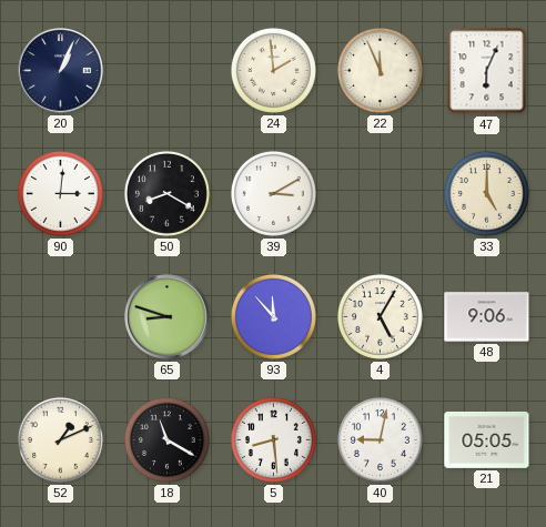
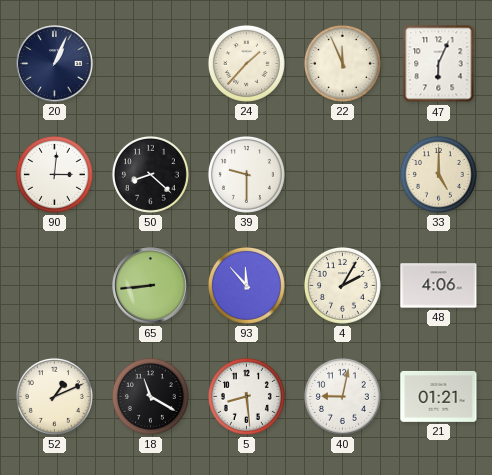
24: 1:59 -> 1:37 (246, 63)
50: 8:20 -> 8:22 (150, 174)
39: 3:10 -> 9:30 (246, 174)
65: 8:48 -> 8:44 (151, 286)
4: 5:05 -> 2:05 (342, 285)
48: 9:06 -> 4:06 (439, 286)
21: 05:05 -> 01:21 (439, 396)
